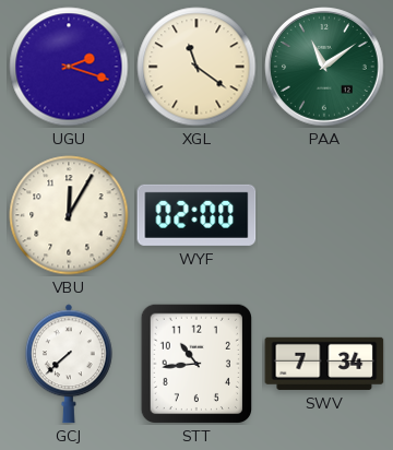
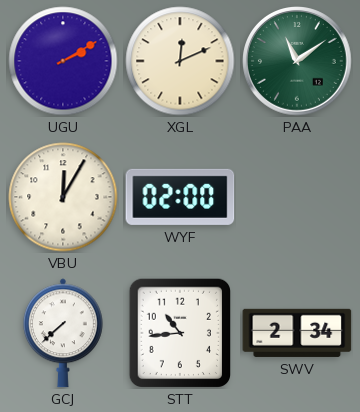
UGU: 2:18 -> 2:10 (63, 61)
XGL: 11:21 -> 12:11 (180, 61)
SWV: 7:34 -> 2:34 (297, 333)
